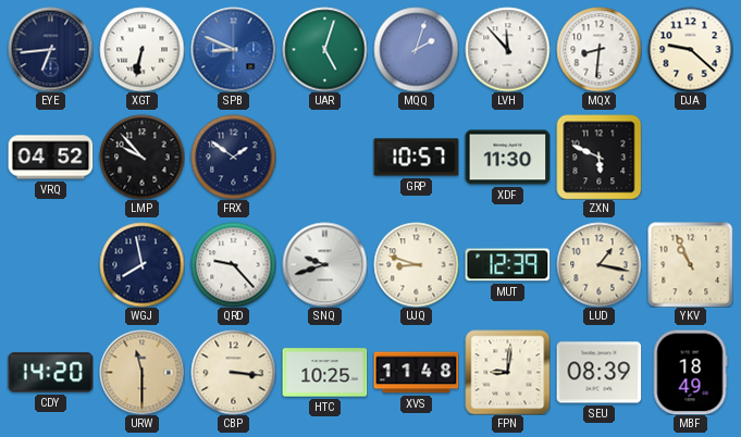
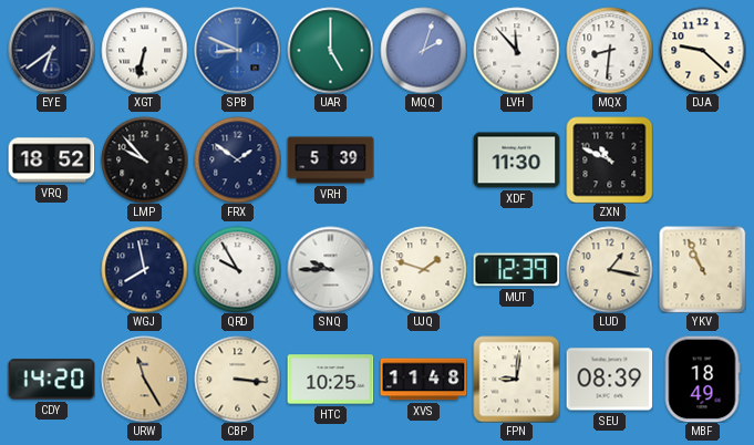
EYE: 6:44 -> 6:39 (51, 50)
UAR: 5:03 -> 5:00 (330, 50)
VRQ: 04:52 -> 18:52 (51, 161)
VRH: none -> 5:39 (330, 161)
GRP: 10:57 -> none (416, 158)
ZXN: 5:49 -> 10:49 (609, 159)
QRD: 9:23 -> 9:55 (237, 269)
SNQ: 9:42 -> 9:45 (330, 269)
UJQ: 8:48 -> 1:48 (423, 269)
URW: 11:30 -> 11:25 (144, 379)
